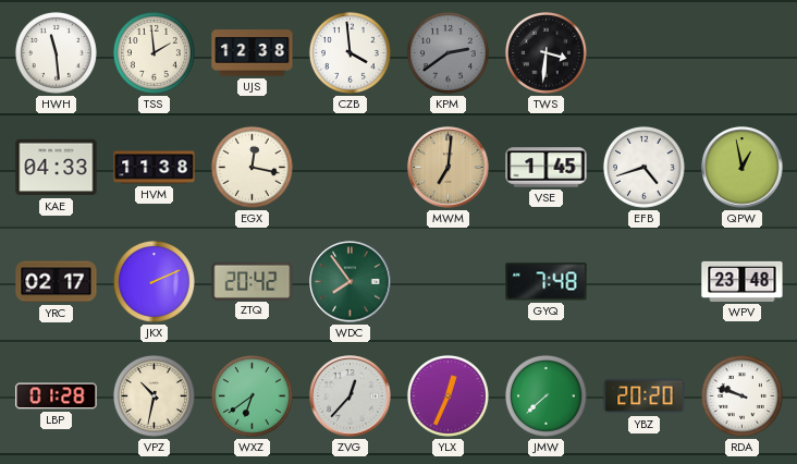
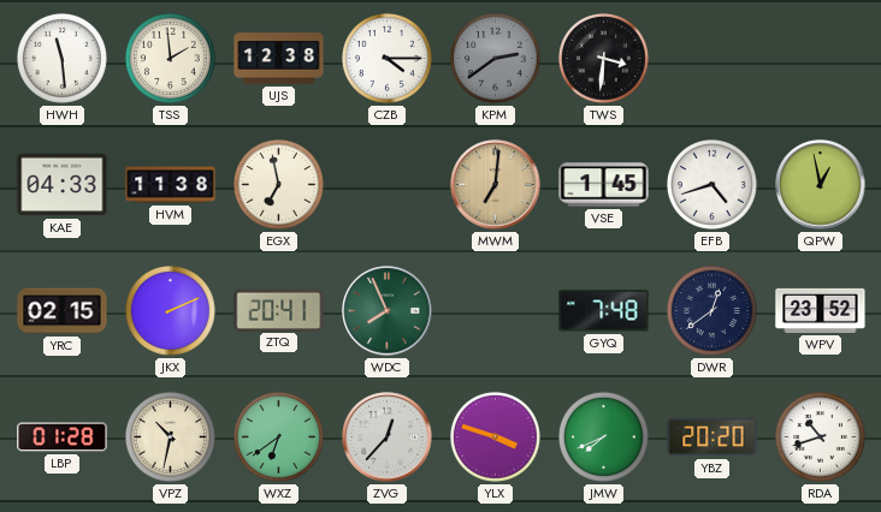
CZB: 3:59 -> 4:15 (386, 58)
EGX: 12:17 -> 6:58 (278, 184)
YRC: 02:17 -> 02:15 (63, 311)
ZTQ: 20:42 -> 20:41 (279, 310)
WDC: 7:54 -> 7:56 (388, 311)
DWR: none -> 12:39 (711, 310)
WPV: 23:48 -> 23:52 (821, 310)
YLX: 12:34 -> 3:48 (495, 436)
JMW: 7:38 -> 7:41 (603, 436)
RDA: 9:48 -> 10:42 (820, 436)
